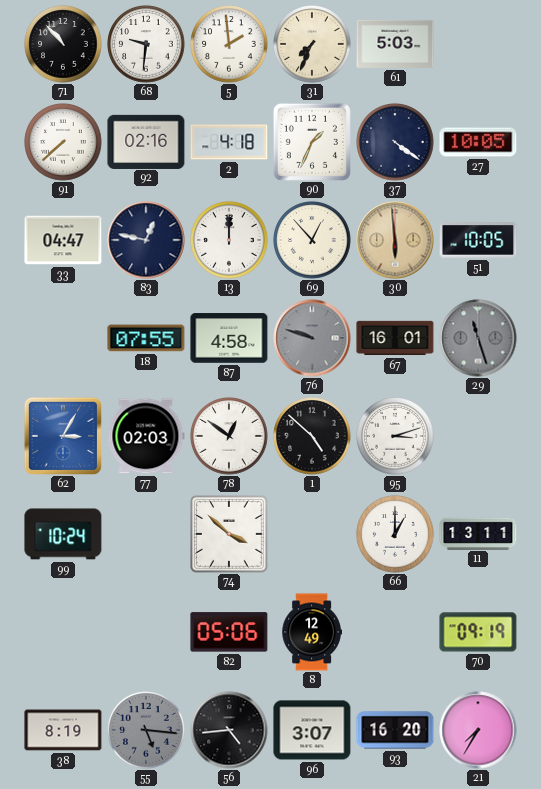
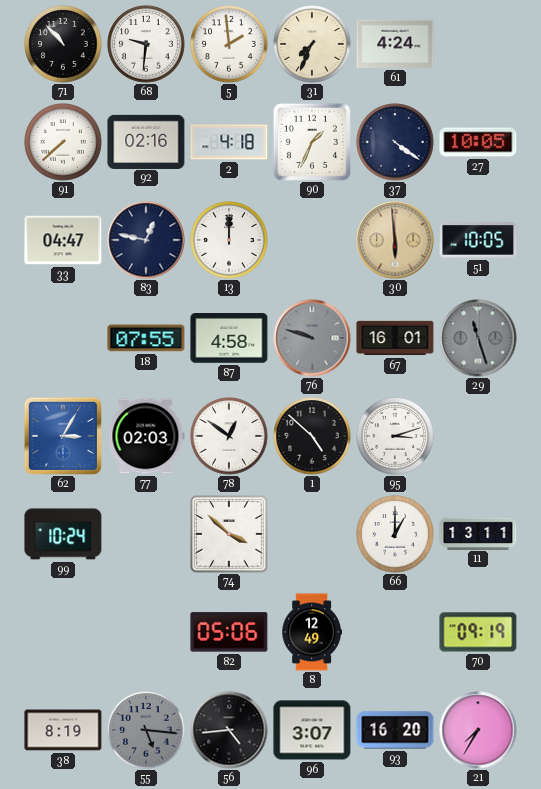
61: 5:03 -> 4:24 (395, 44)
69: 12:53 -> none (312, 240)
